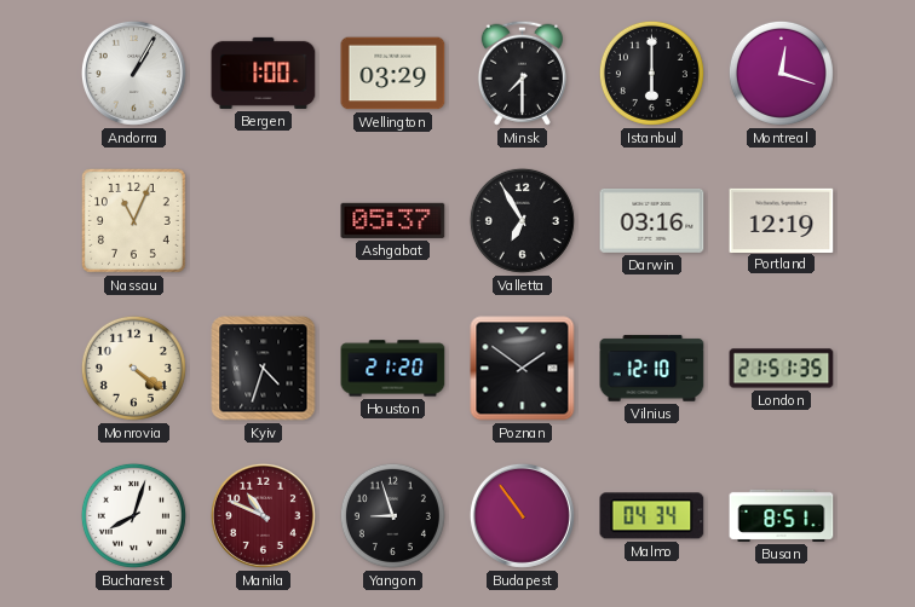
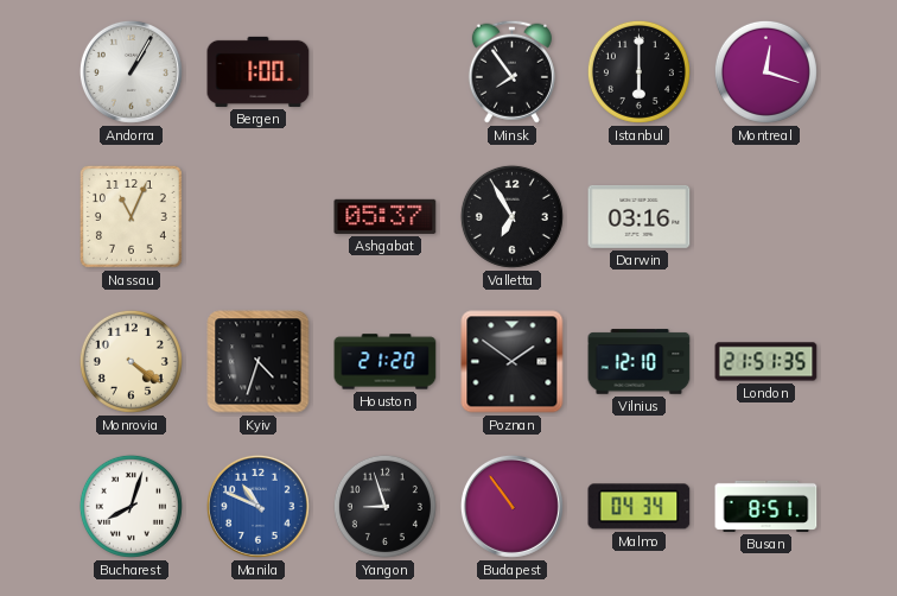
Wellington: 03:29 -> none (393, 74)
Minsk: 7:30 -> 7:54 (511, 71)
Portland: 12:19 -> none (782, 220)
Manila dial: burgundy -> blue (257, 506)
